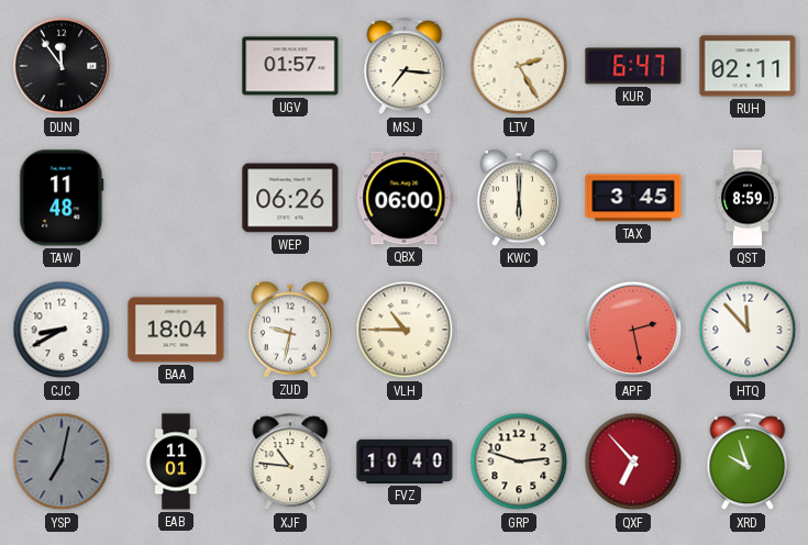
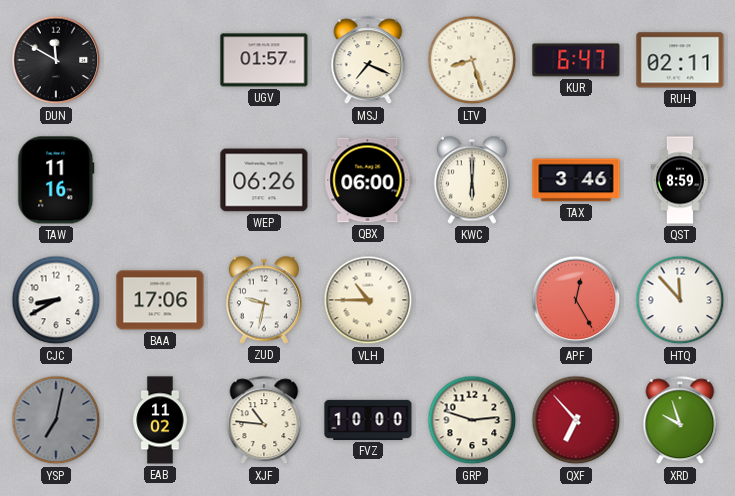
DUN: 11:54 -> 11:50 (56, 60)
MSJ: 7:16 -> 7:19 (368, 61)
LTV: 2:25 -> 8:27 (472, 60)
TAW: 11:48 -> 11:16 (56, 180)
TAX: 3:45 -> 3:46 (576, 180)
BAA: 18:04 -> 17:06 (160, 300)
APF: 2:28 -> 12:25 (576, 300)
EAB: 11:01 -> 11:02 (160, 420)
FVZ: 10:40 -> 10:00 (368, 420)
